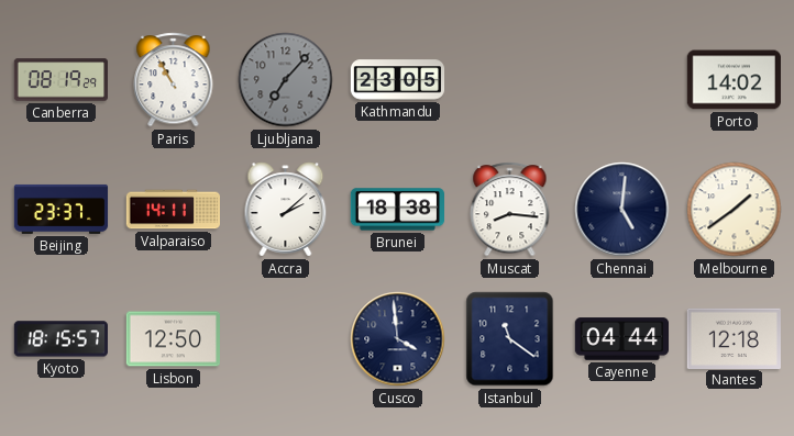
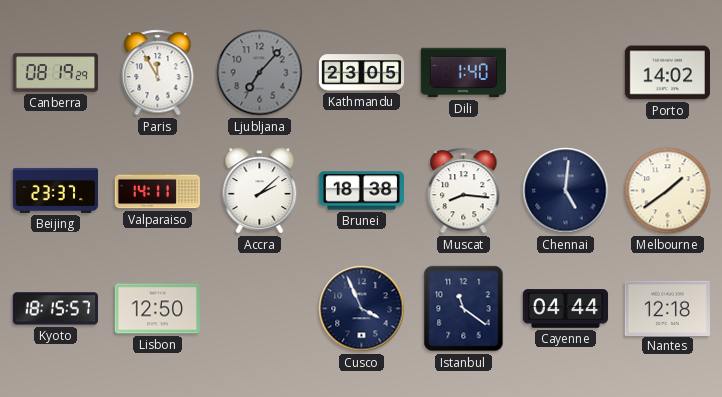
Paris: 10:55 -> 11:55 (158, 73)
Dili: none -> 1:40 (463, 73)
Cusco: 3:59 -> 3:56 (362, 309)
